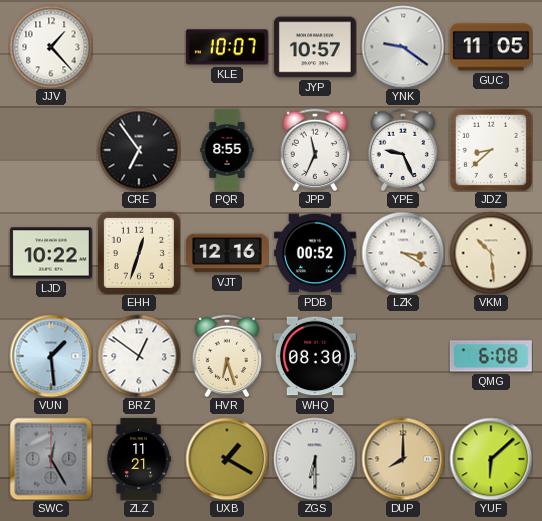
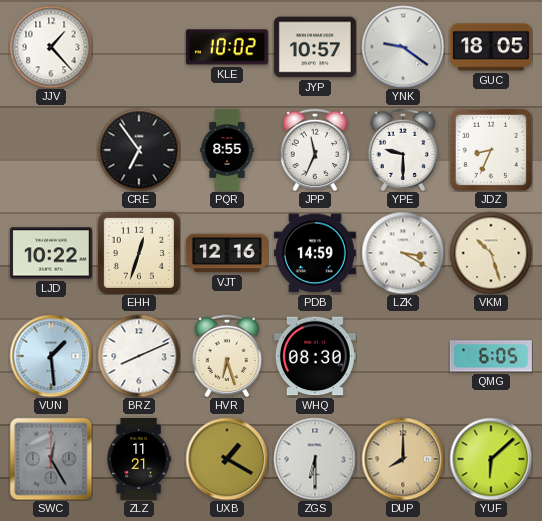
KLE: 10:07 -> 10:02 (227, 47)
GUC: 11:05 -> 18:05 (491, 47)
YPE: 9:26 -> 9:30 (402, 149)
JDZ: 8:38 -> 8:34 (491, 150)
PDB: 00:52 -> 14:59 (315, 253)
VKM: 10:29 -> 10:27 (491, 253)
BRZ: 12:51 -> 8:11 (139, 356)
QMG: 6:08 -> 6:05 (491, 356)
